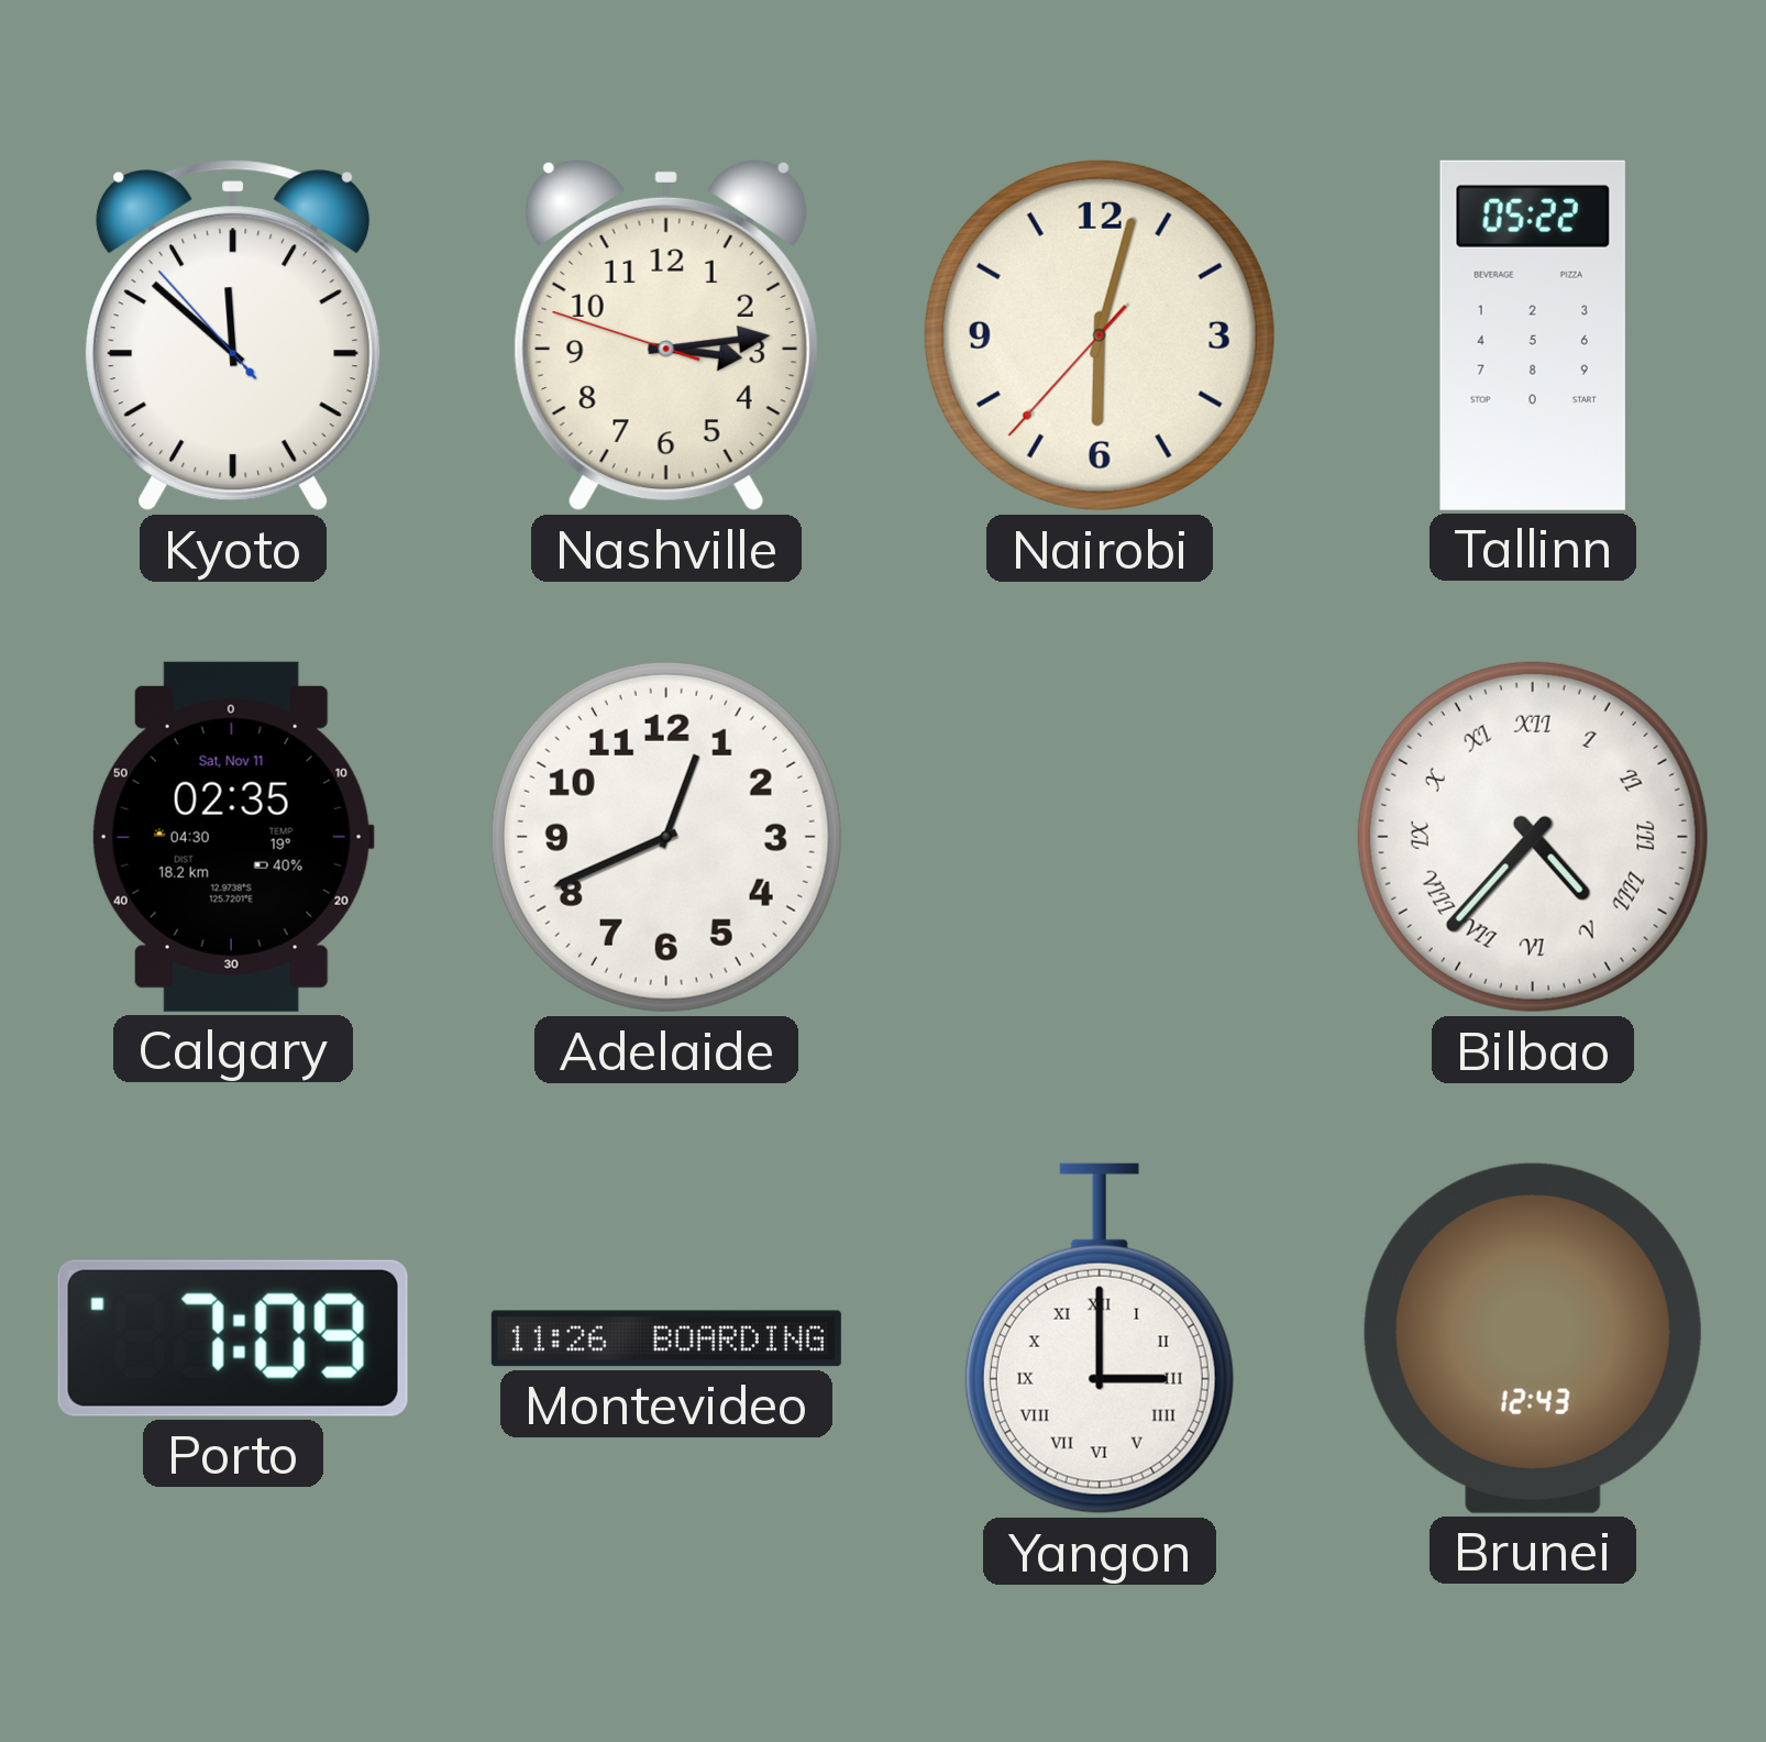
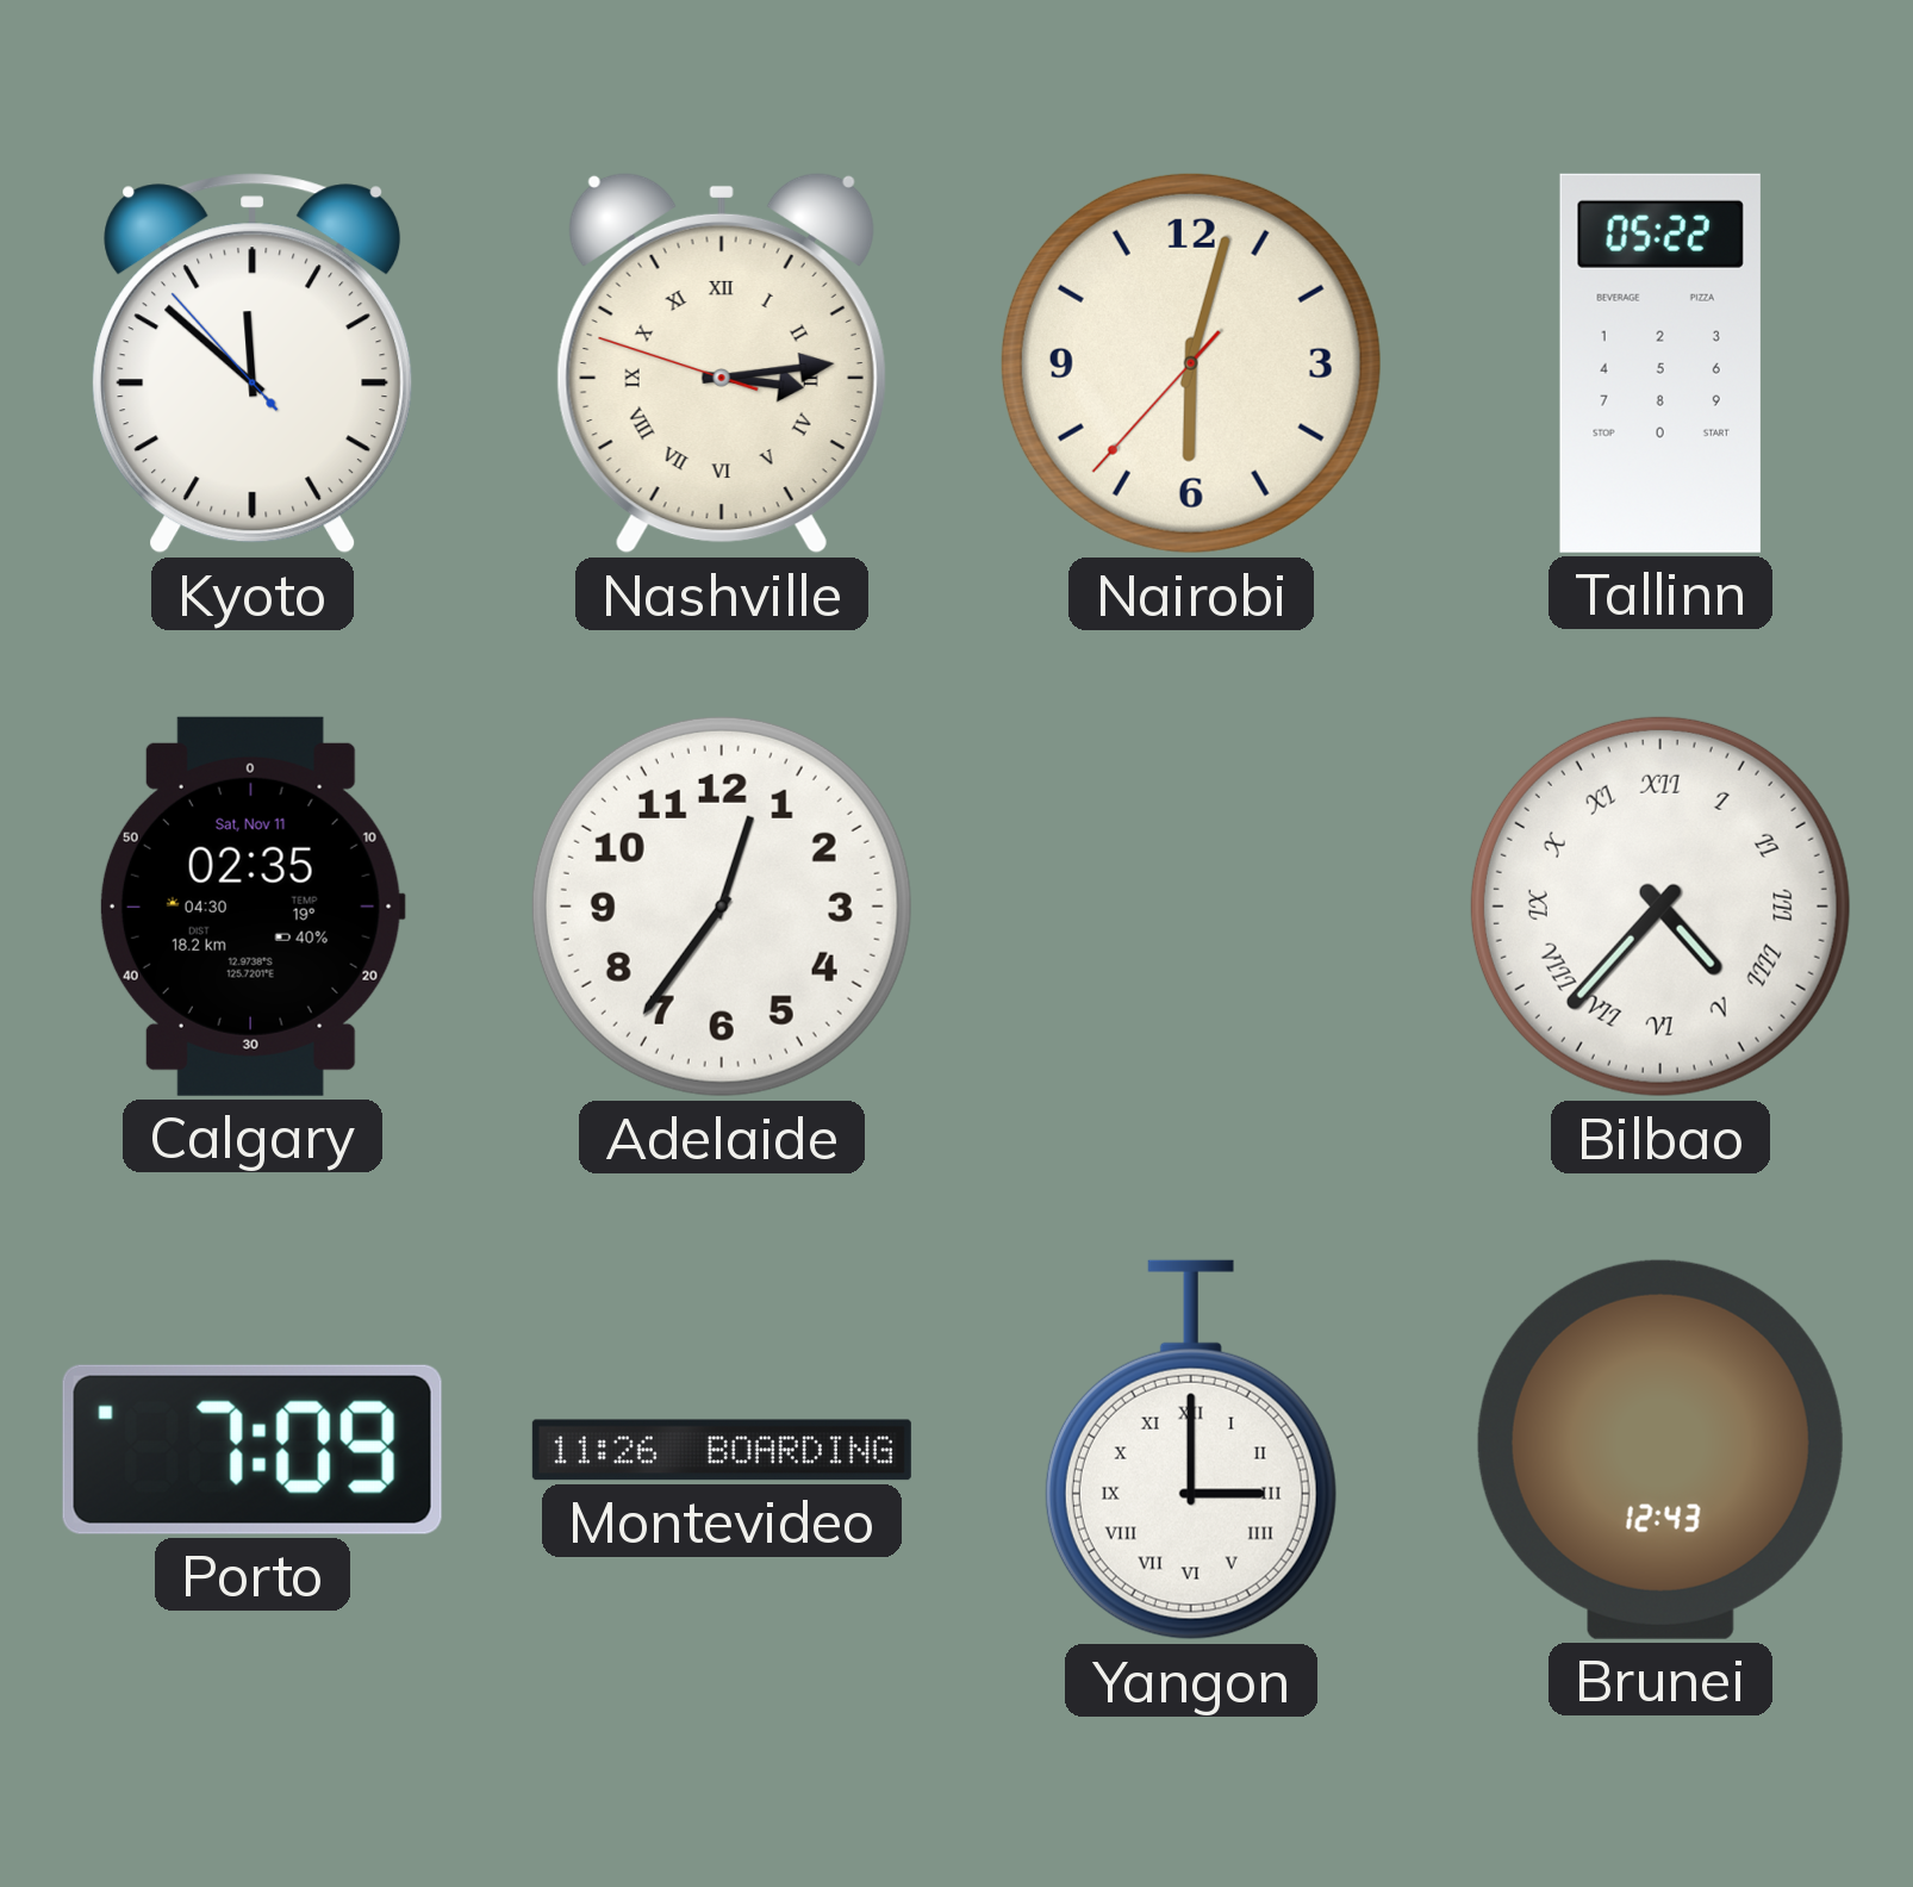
Nashville numerals: Arabic -> Roman (722, 363)
Adelaide: 12:41 -> 12:36 (722, 907)
